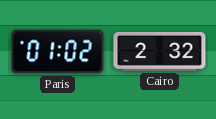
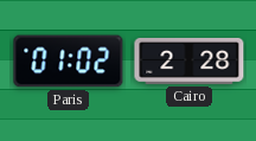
Cairo: 2:32 -> 2:28 (190, 60)
